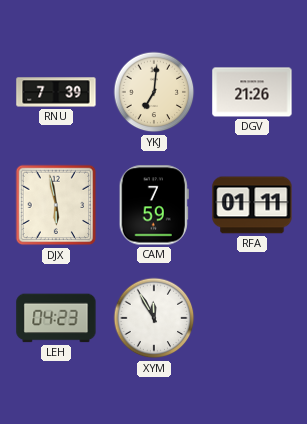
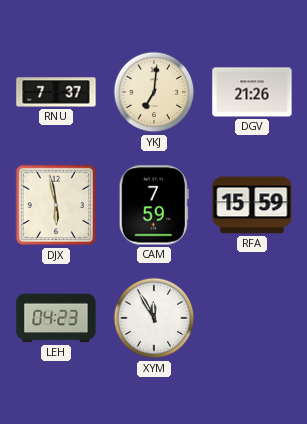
RNU: 7:39 -> 7:37 (56, 92)
RFA: 01:11 -> 15:59 (252, 205)
